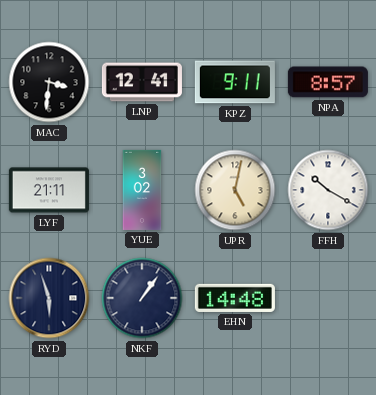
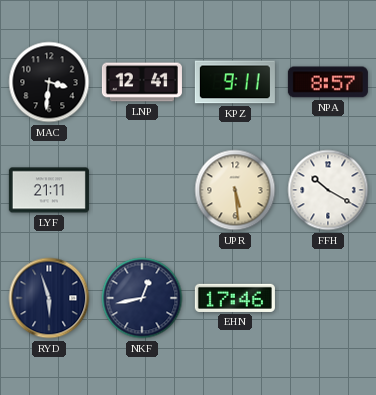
YUE: 3:02 -> none (142, 190)
UPR: 5:02 -> 5:29 (235, 190)
NKF: 1:06 -> 12:43 (142, 298)
EHN: 14:48 -> 17:46 (235, 298)
